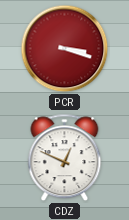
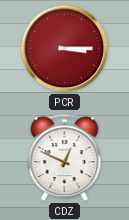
PCR: 3:18 -> 3:15 (65, 49)
